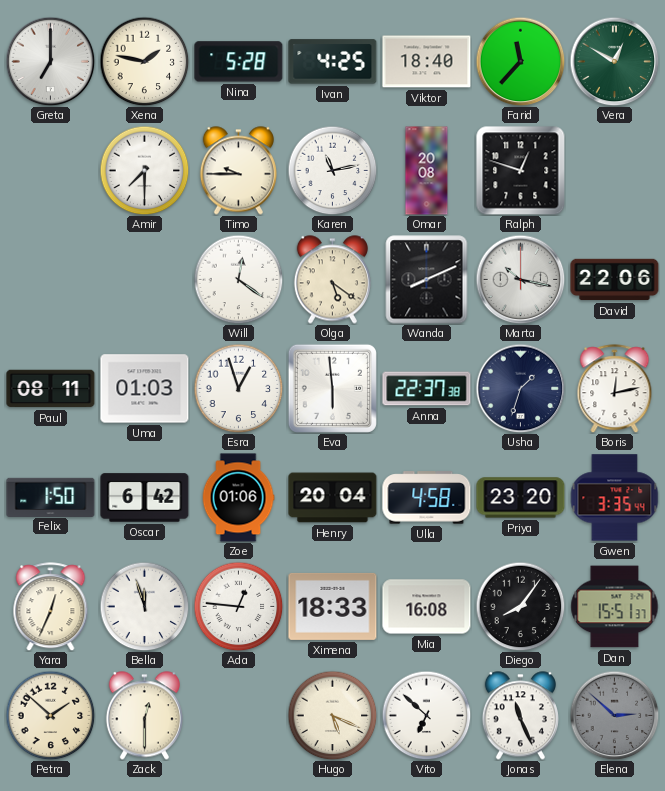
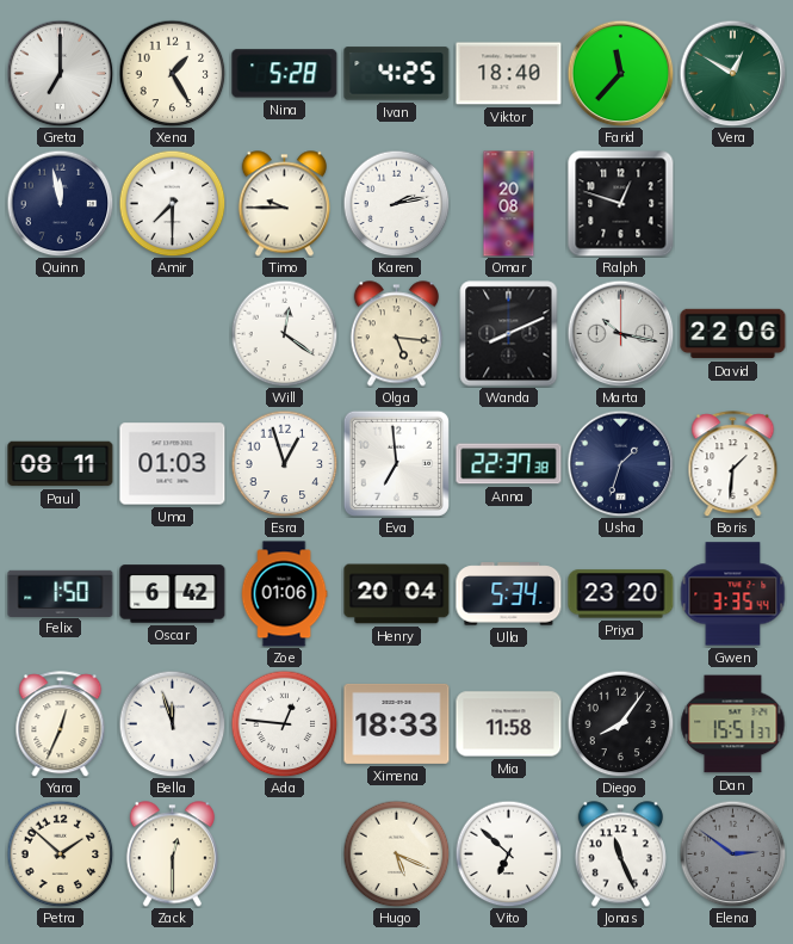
Xena: 1:47 -> 1:25 (172, 73)
Quinn: none -> 11:58 (60, 203)
Karen: 11:13 -> 2:13 (396, 203)
Olga: 5:21 -> 5:16 (396, 334)
Eva: 5:59 -> 6:59 (396, 463)
Boris: 12:13 -> 1:31 (733, 464)
Ulla: 4:58 -> 5:34 (509, 594)
Mia: 16:08 -> 11:58 (509, 724)
Elena: 2:52 -> 2:51 (732, 853)
